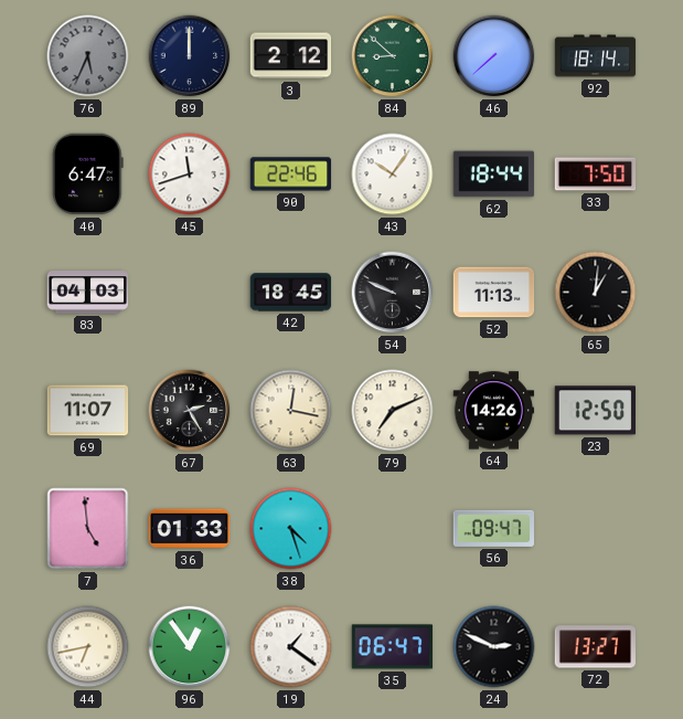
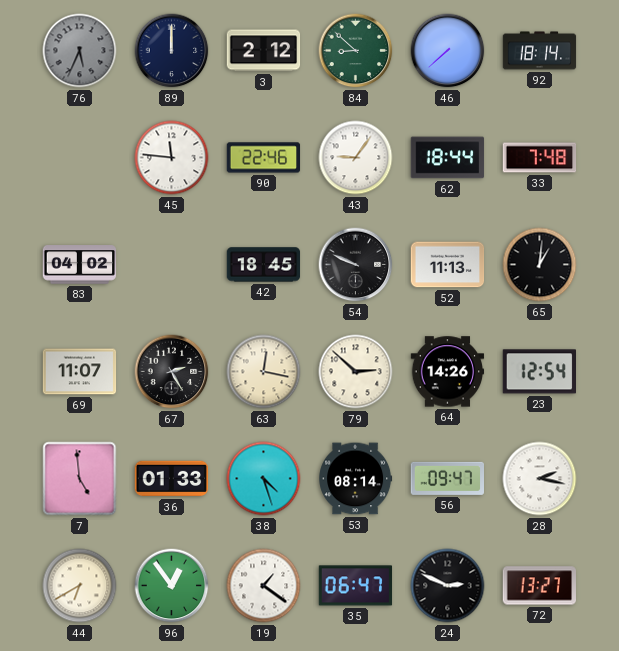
40: 6:47 -> none (88, 175)
45: 11:42 -> 11:46 (172, 158)
43: 10:06 -> 9:06 (356, 158)
33: 7:50 -> 7:48 (540, 158)
83: 04:03 -> 04:02 (80, 265)
79: 7:11 -> 2:52 (356, 372)
23: 12:50 -> 12:54 (539, 372)
53: none -> 08:14 (356, 479)
28: none -> 2:17 (540, 479)
44: 6:43 -> 6:40 (80, 586)
